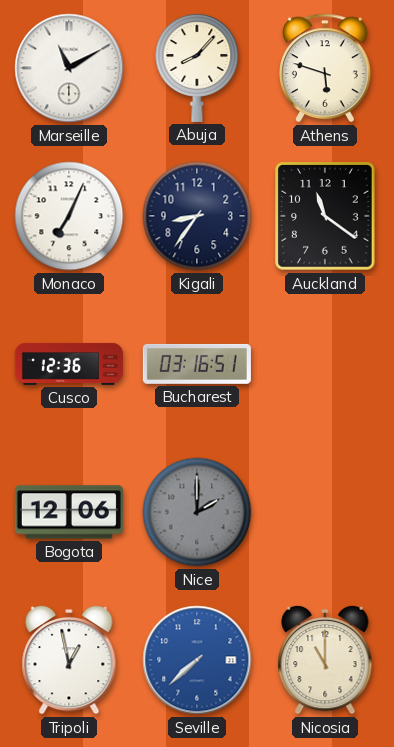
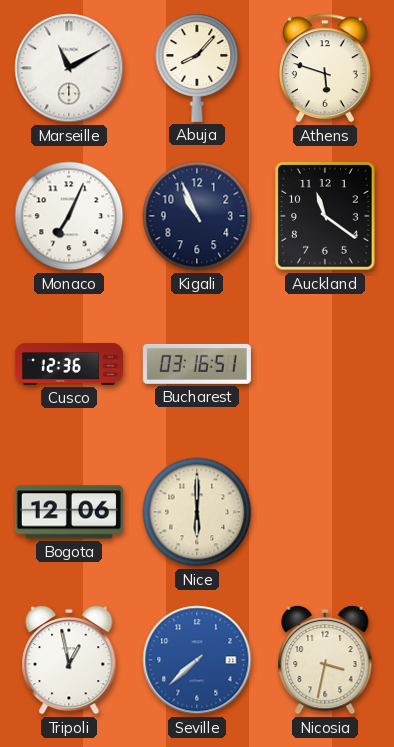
Kigali: 8:36 -> 10:56 (197, 216)
Nice: 2:00 -> 6:00 (197, 512)
Nice dial: grey -> cream (197, 512)
Nicosia: 11:00 -> 3:32 (325, 660)
